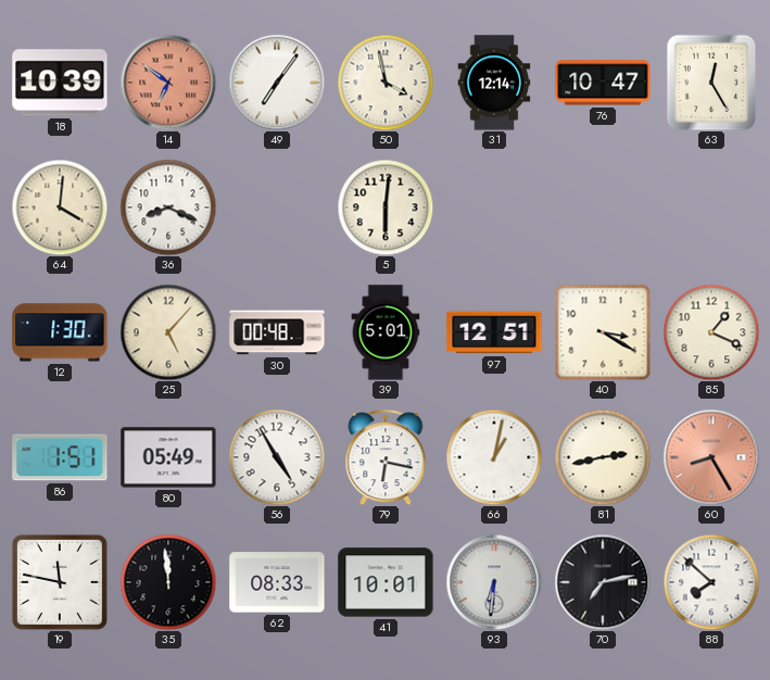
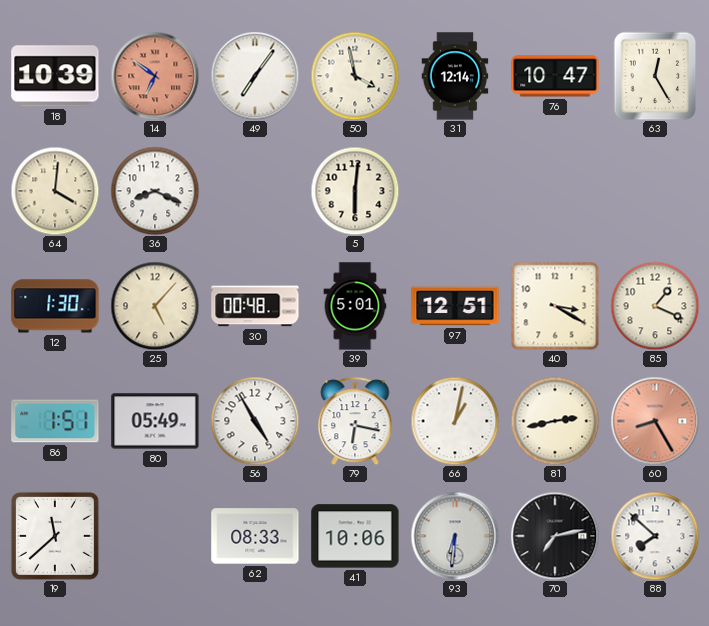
19: 11:47 -> 11:38 (55, 536)
35: 11:59 -> none (168, 582)
41: 10:01 -> 10:06 (355, 536)
